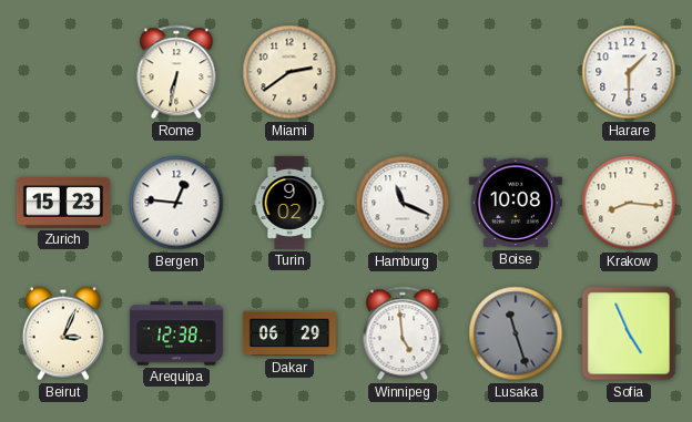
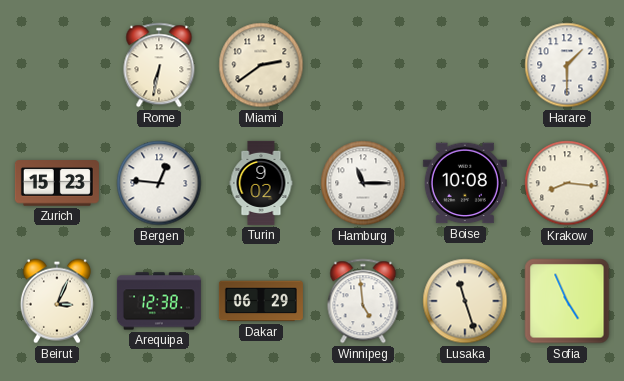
Hamburg: 11:19 -> 11:15 (363, 183)
Lusaka dial: grey -> cream (465, 301)
